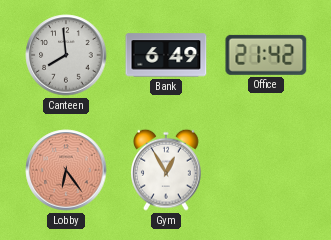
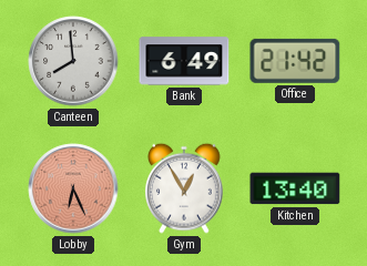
Lobby: 6:24 -> 6:26 (73, 188)
Kitchen: none -> 13:40 (295, 188)
